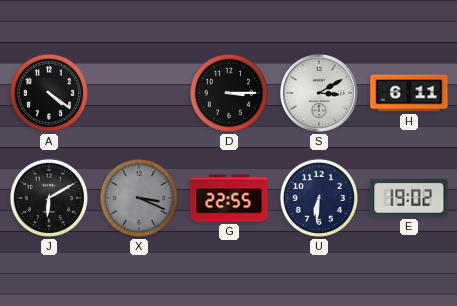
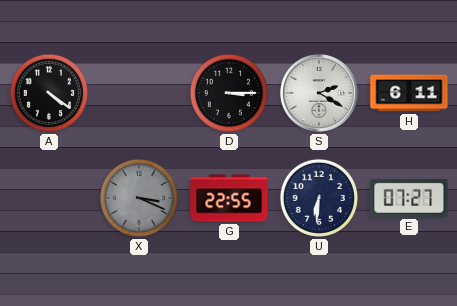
S: 3:10 -> 2:20 (319, 93)
J: 6:10 -> none (49, 198)
E: 19:02 -> 07:27 (409, 198)
